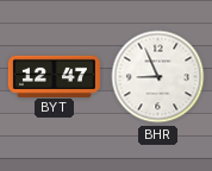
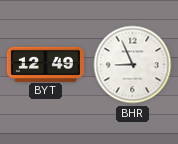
BYT: 12:47 -> 12:49 (45, 64)
